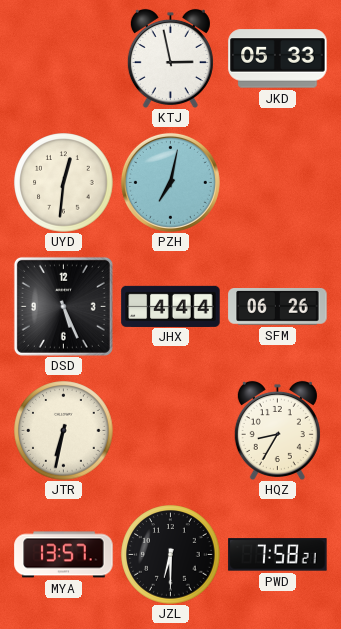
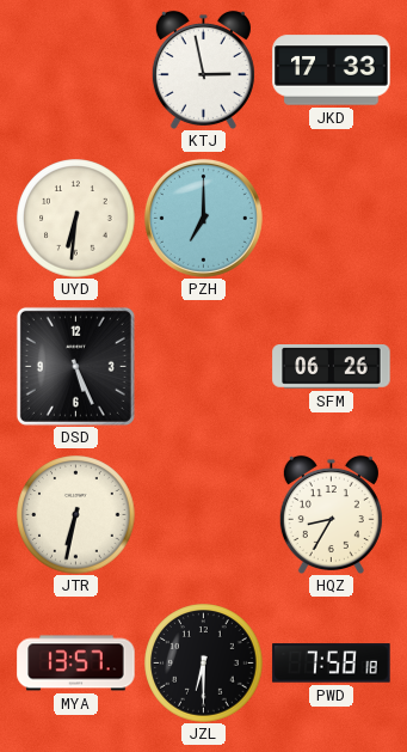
JKD: 05:33 -> 17:33 (332, 71)
UYD: 12:31 -> 6:31 (76, 219)
PZH: 7:02 -> 7:00 (203, 218)
JHX: 4:44 -> none (171, 306)
PWD: 7:58:21 -> 7:58:18 (332, 664)
